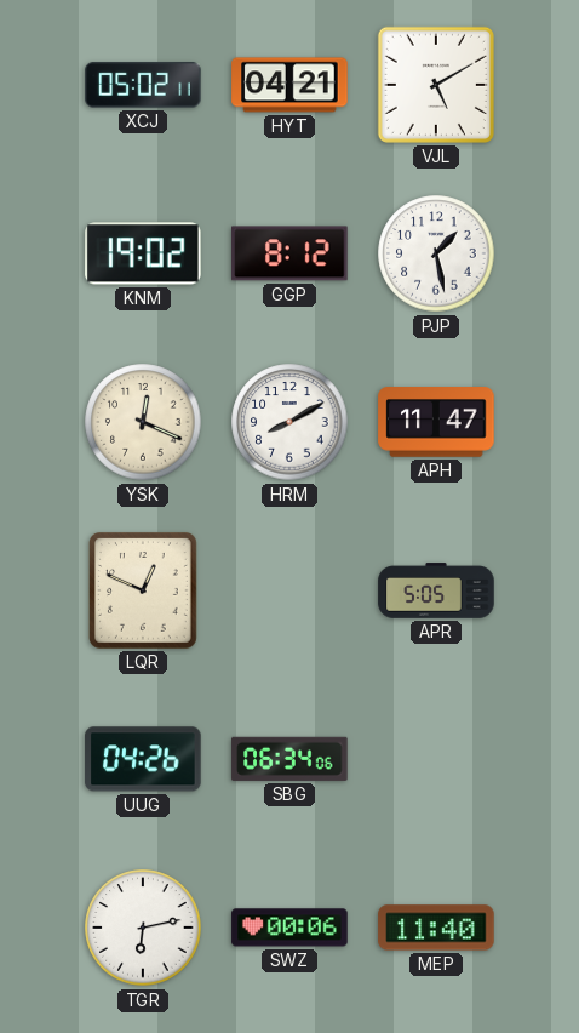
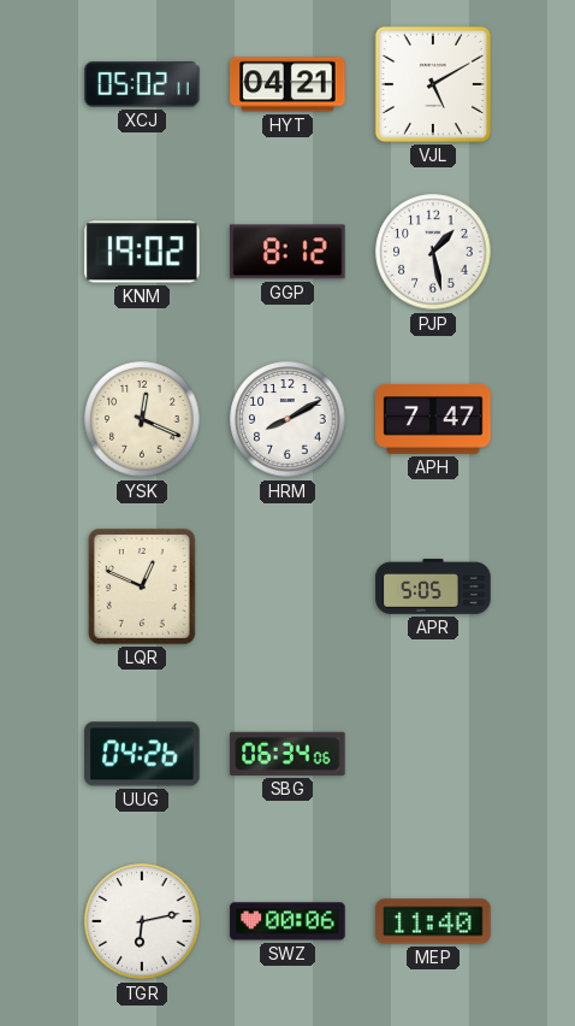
APH: 11:47 -> 7:47 (433, 419)
